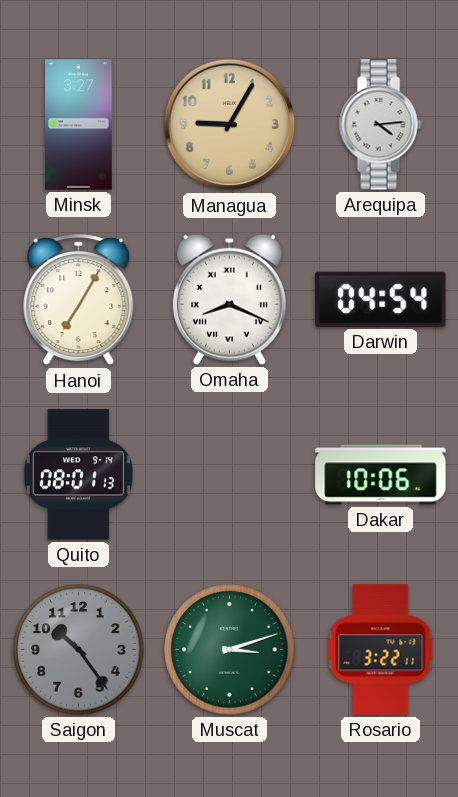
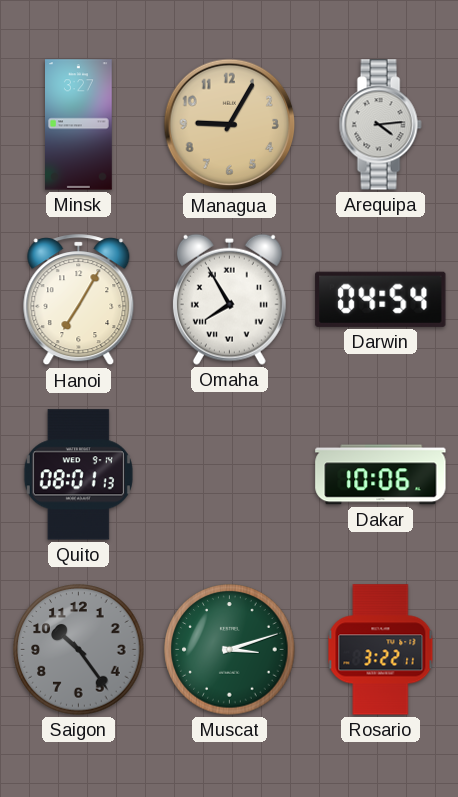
Omaha: 8:19 -> 7:55 (229, 299)
